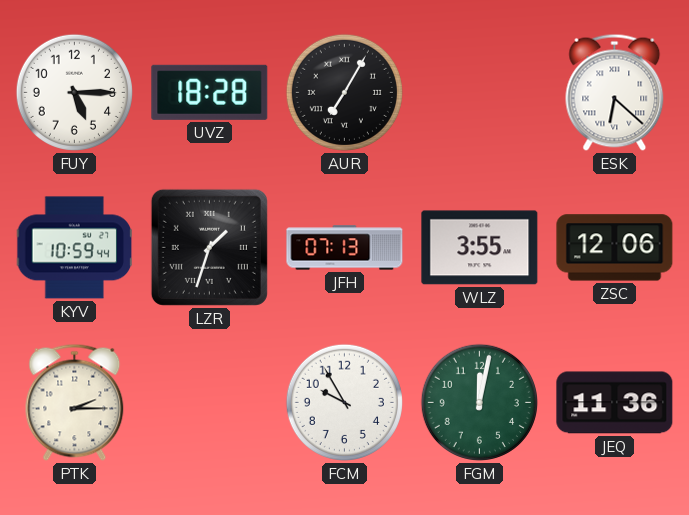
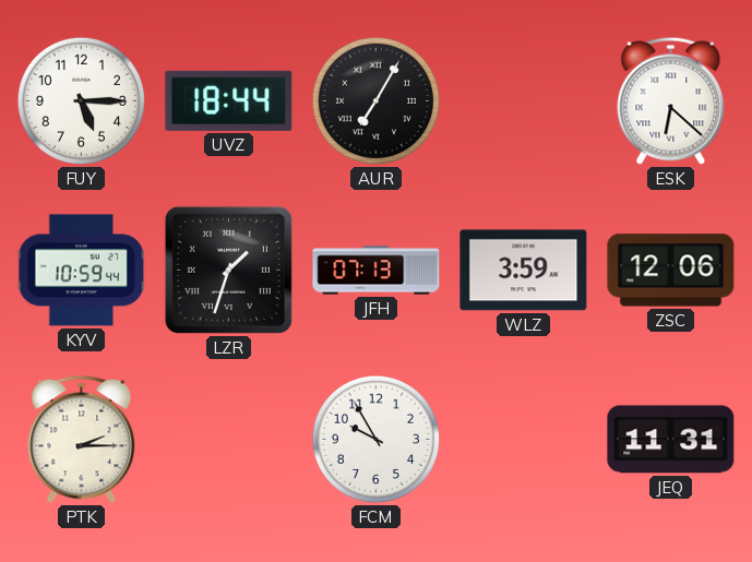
UVZ: 18:28 -> 18:44 (229, 100)
WLZ: 3:55 -> 3:59 (524, 271)
FGM: 12:02 -> none (479, 402)
JEQ: 11:36 -> 11:31 (671, 440)
